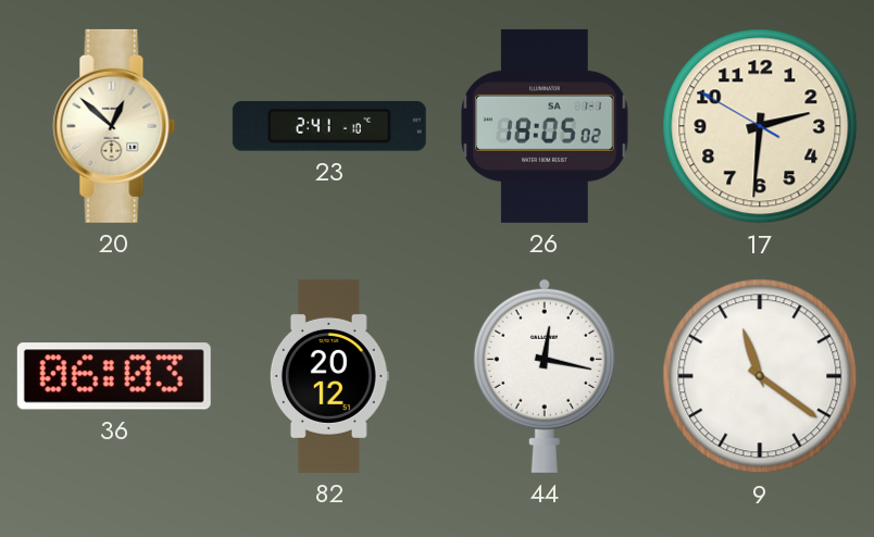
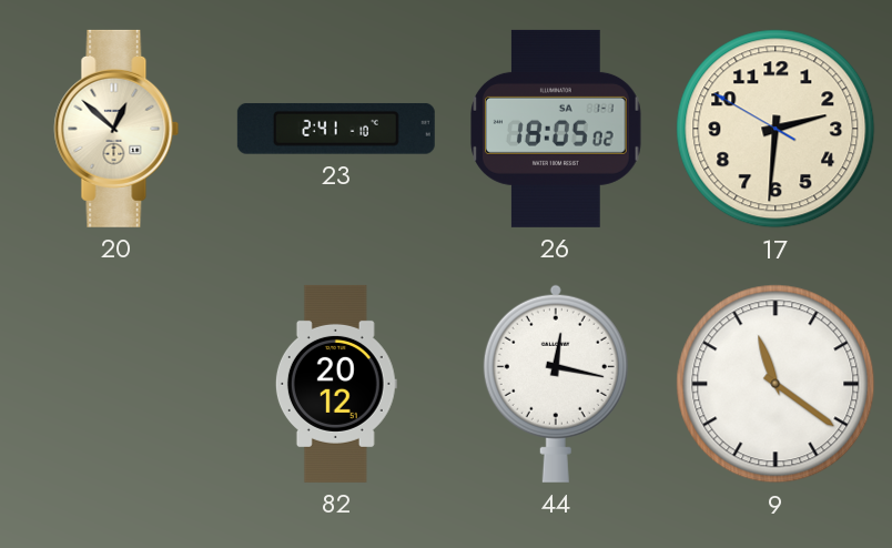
36: 06:03 -> none (114, 376)
